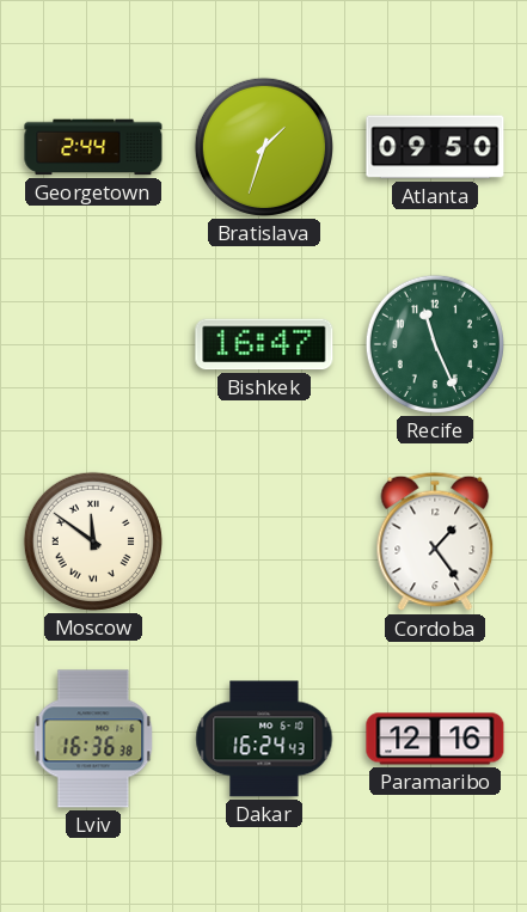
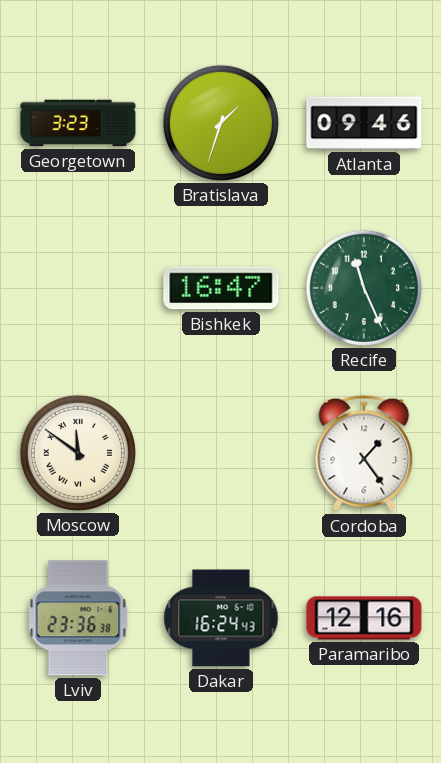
Georgetown: 2:44 -> 3:23 (78, 123)
Atlanta: 09:50 -> 09:46 (364, 123)
Lviv: 16:36 -> 23:36 (78, 618)
